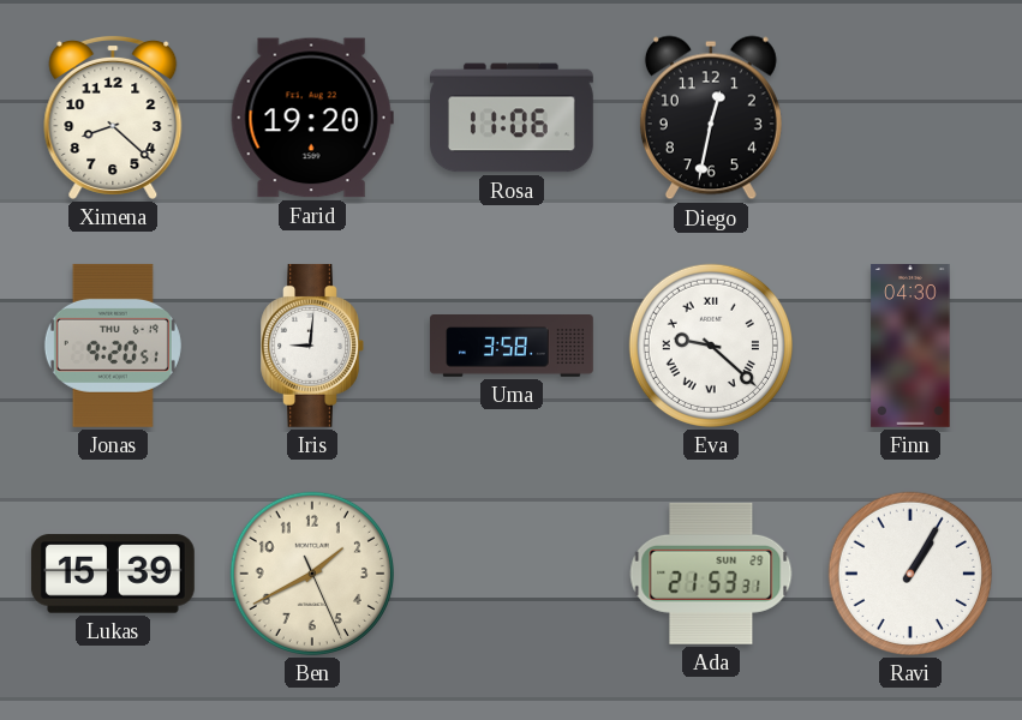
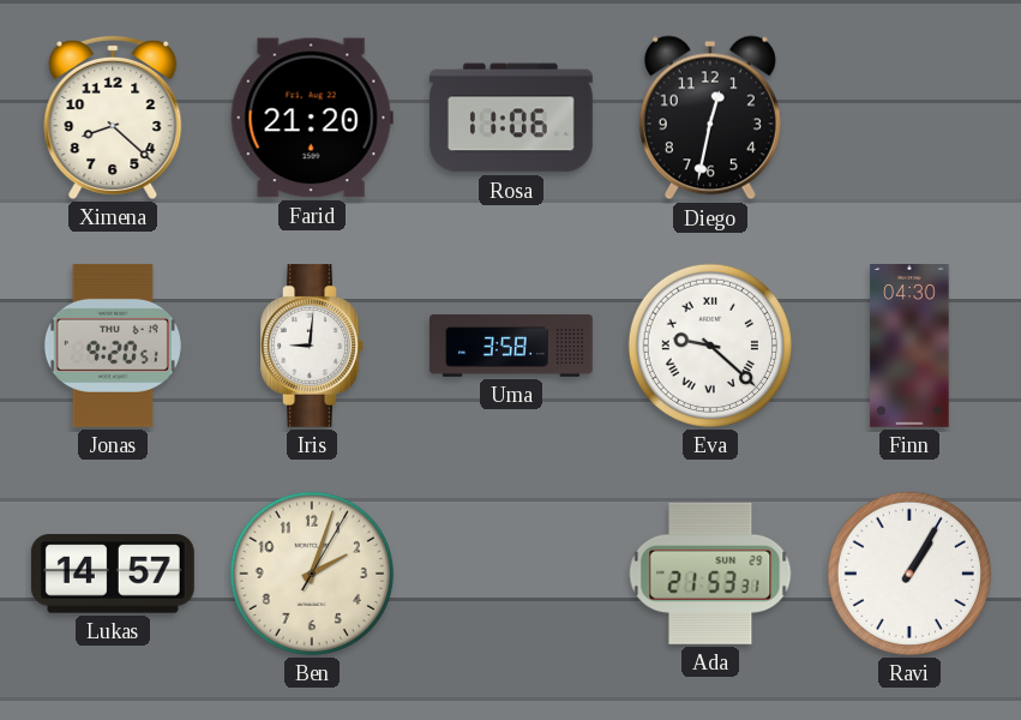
Farid: 19:20 -> 21:20 (312, 118)
Lukas: 15:39 -> 14:57 (113, 574)
Ben: 1:40 -> 2:03 (312, 574)
